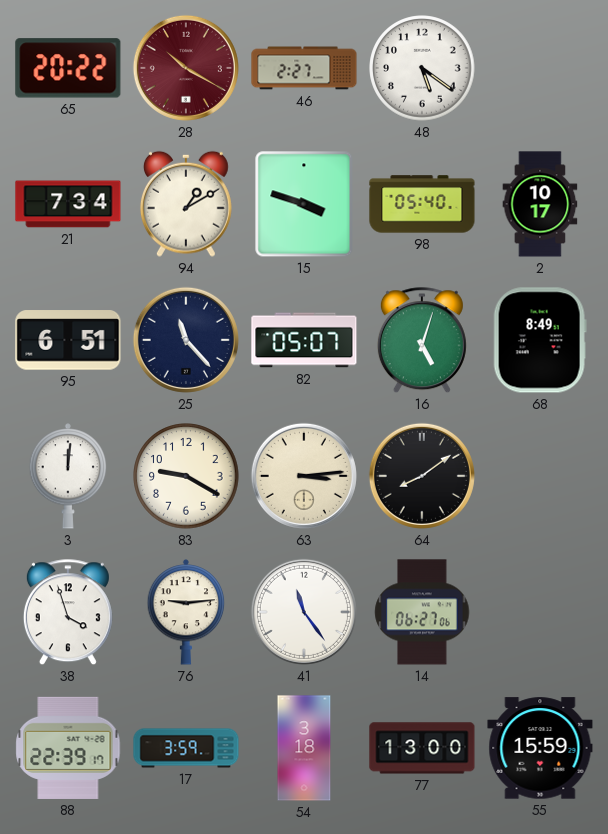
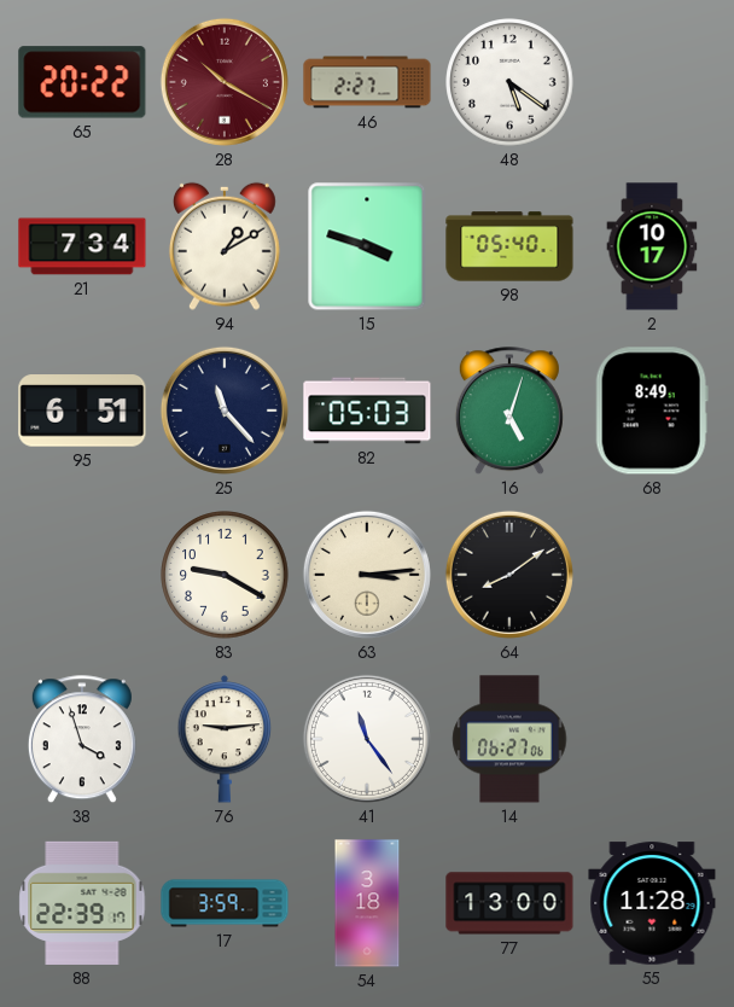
82: 05:07 -> 05:03 (367, 411)
3: 12:01 -> none (68, 476)
55: 15:59 -> 11:28 (652, 903)
